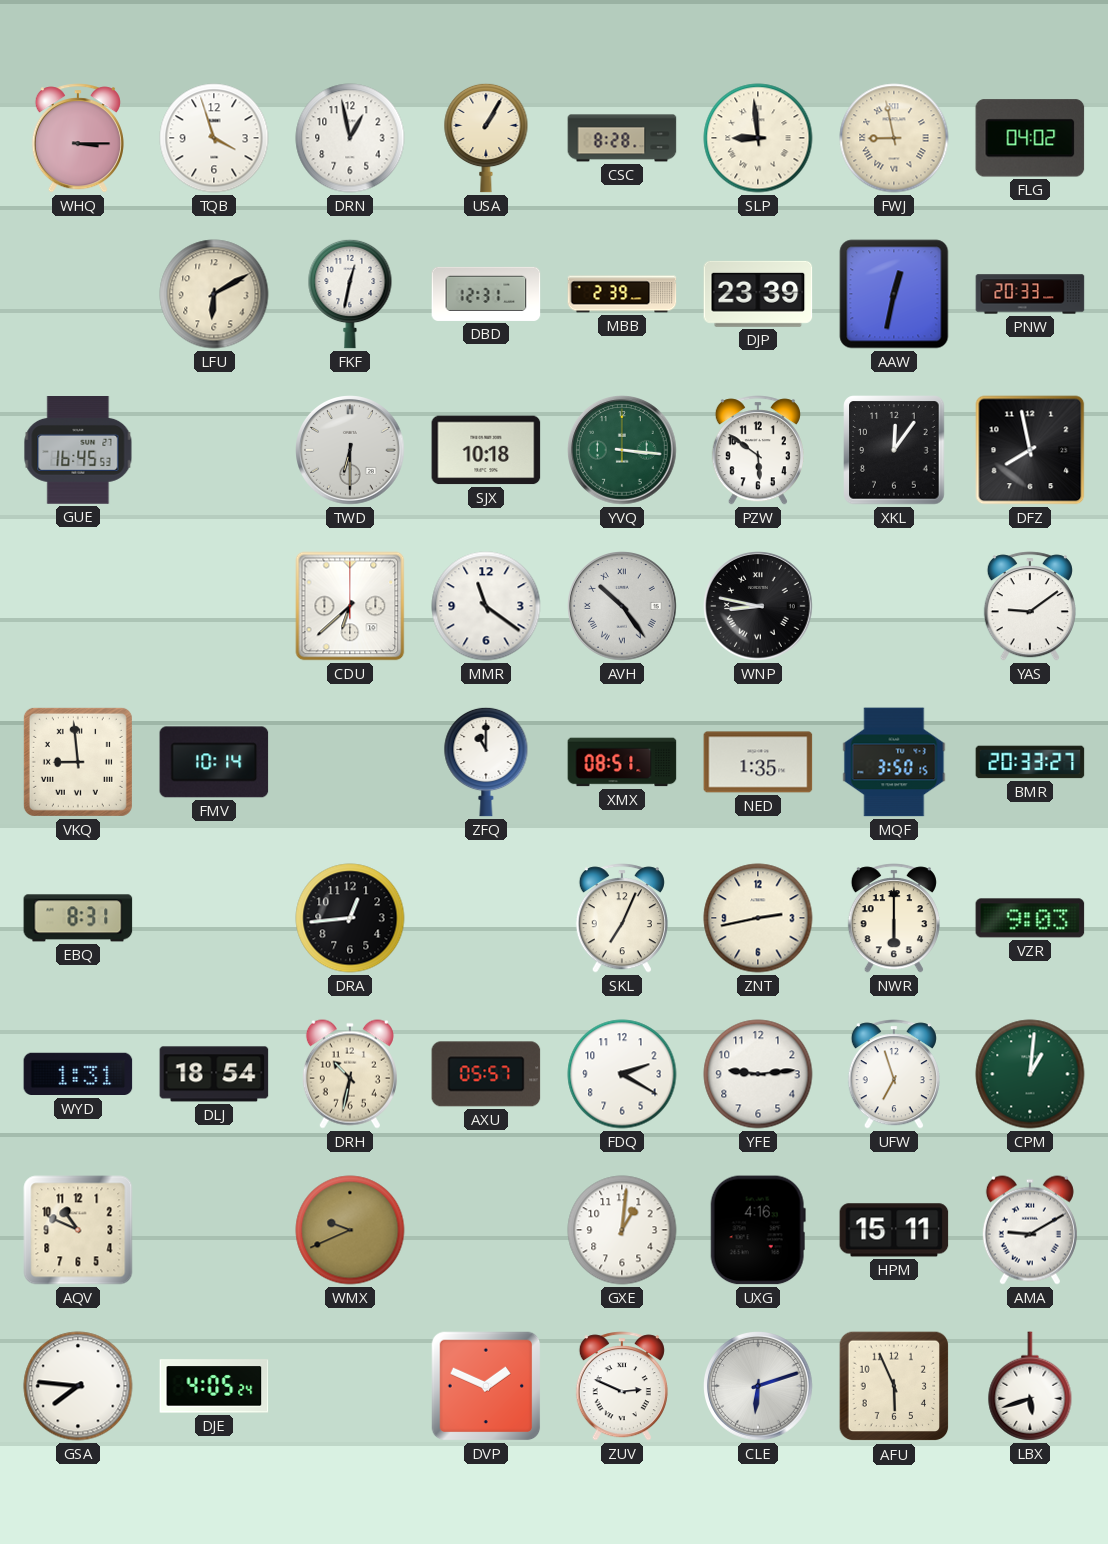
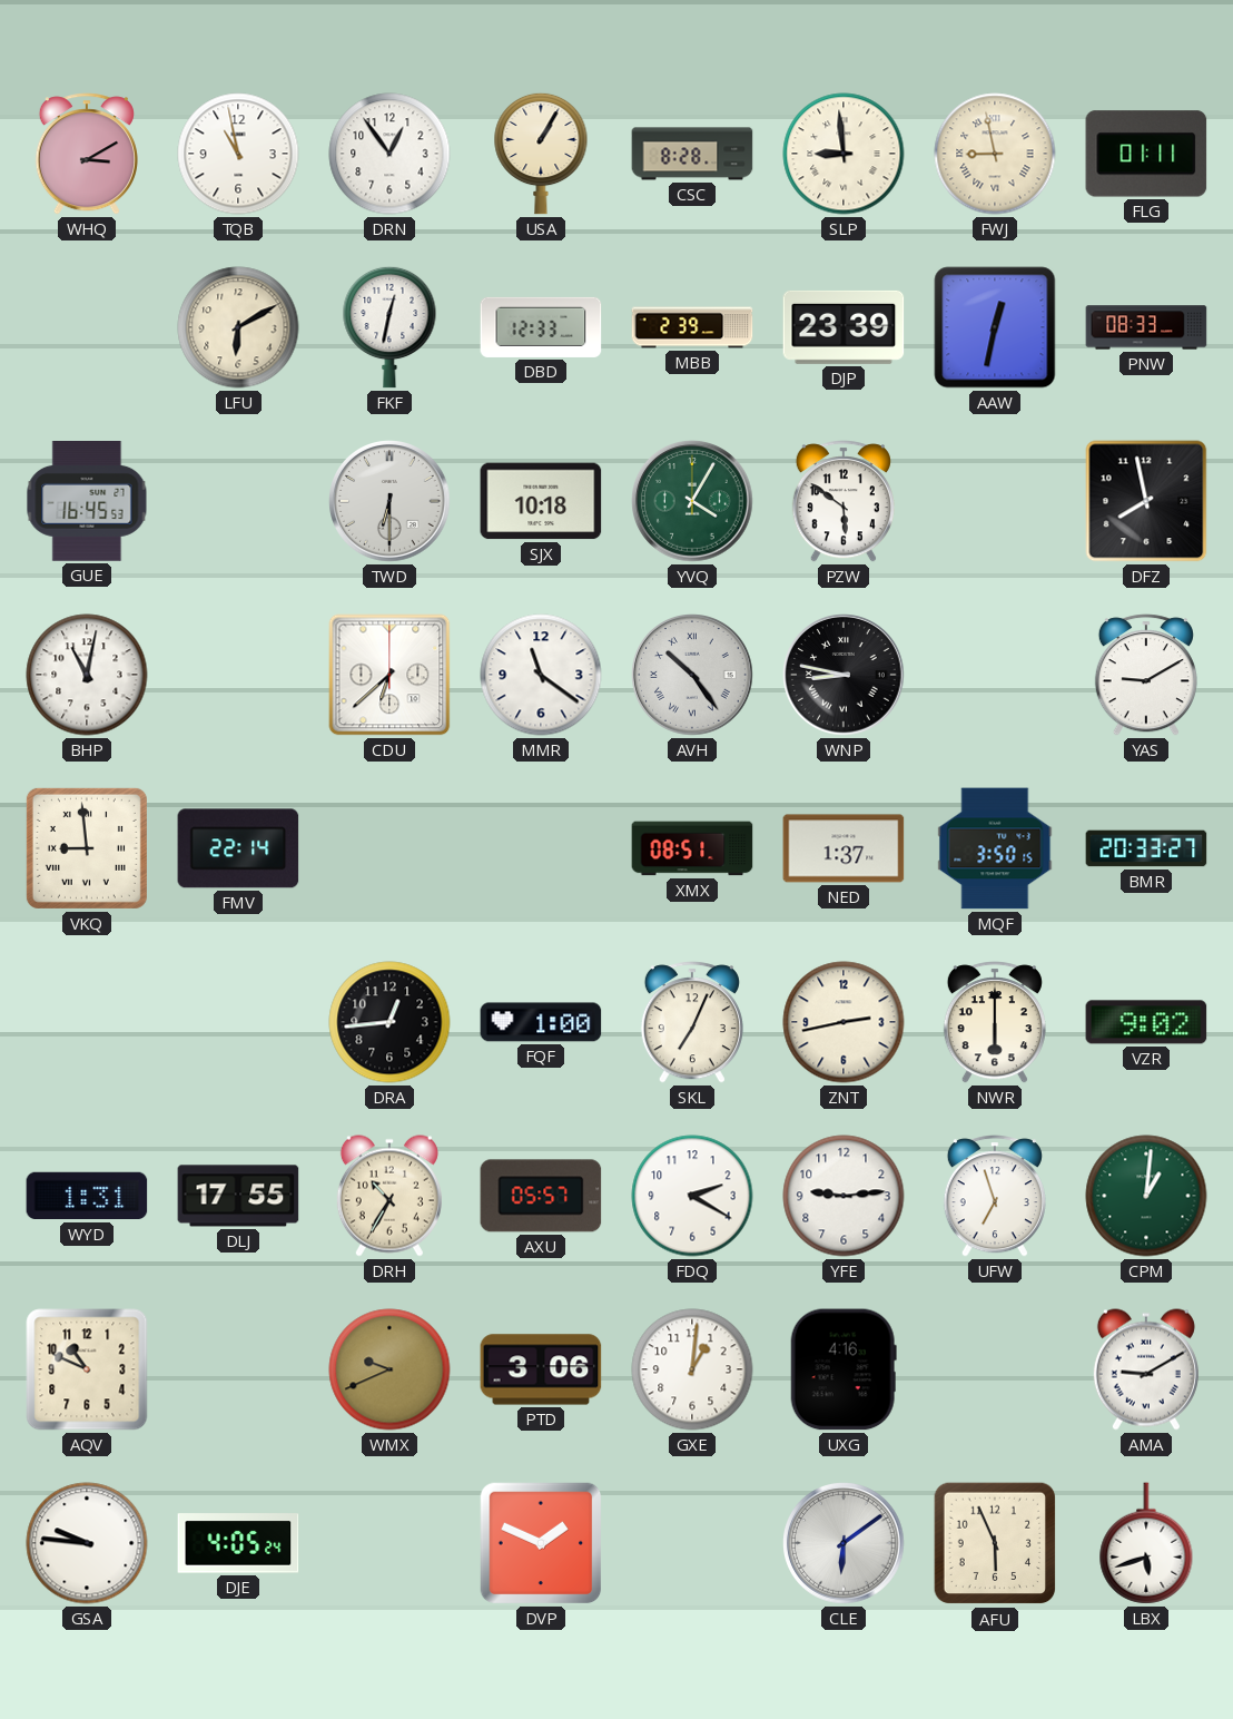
WHQ: 3:15 -> 3:10 (87, 154)
TQB: 3:57 -> 10:58 (238, 154)
DRN: 12:58 -> 12:54 (389, 154)
FLG: 04:02 -> 01:11 (1146, 154)
DBD: 12:31 -> 12:33 (541, 327)
PNW: 20:33 -> 08:33 (1146, 327)
YVQ: 3:16 -> 4:05 (692, 501)
XKL: 12:06 -> none (894, 450)
BHP: none -> 11:02 (87, 675)
YAS: 9:09 -> 9:10 (1146, 675)
FMV: 10:14 -> 22:14 (238, 848)
ZFQ: 11:00 -> none (486, 762)
NED: 1:35 -> 1:37 (844, 848)
EBQ: 8:31 -> none (78, 918)
FQF: none -> 1:00 (541, 1022)
VZR: 9:03 -> 9:02 (1146, 1022)
DLJ: 18:54 -> 17:55 (238, 1196)
DRH: 10:32 -> 10:35 (389, 1196)
PTD: none -> 3:06 (541, 1369)
HPM: 15:11 -> none (894, 1230)
GSA: 7:46 -> 9:46 (87, 1543)
ZUV: 2:49 -> none (622, 1386)
CLE: 6:12 -> 6:09 (844, 1543)
